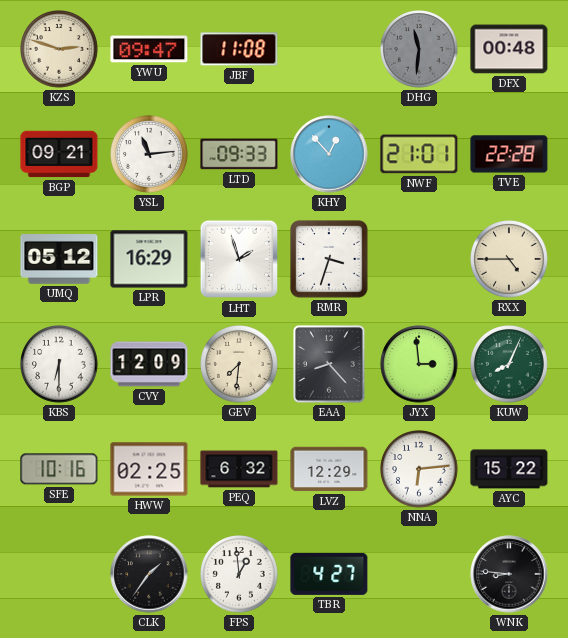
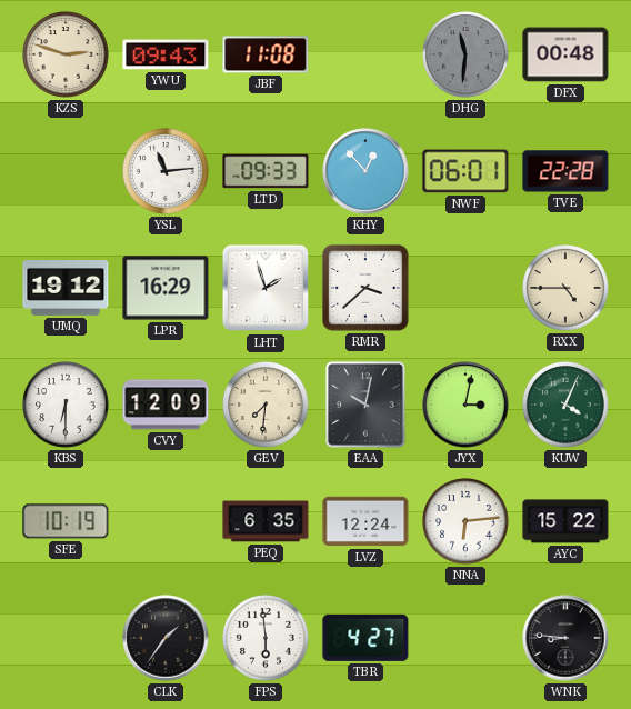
YWU: 09:47 -> 09:43 (166, 54)
BGP: 09:21 -> none (59, 154)
NWF: 21:01 -> 06:01 (465, 171)
UMQ: 05:12 -> 19:12 (66, 289)
RMR: 3:33 -> 3:38 (365, 288)
EAA: 8:23 -> 10:02 (365, 405)
JYX: 2:59 -> 3:02 (465, 405)
KUW: 8:04 -> 4:04 (567, 406)
SFE: 10:16 -> 10:19 (66, 521)
HWW: 02:25 -> none (149, 469)
PEQ: 6:32 -> 6:35 (266, 521)
LVZ: 12:29 -> 12:24 (365, 521)
FPS: 12:59 -> 5:59 (267, 639)
